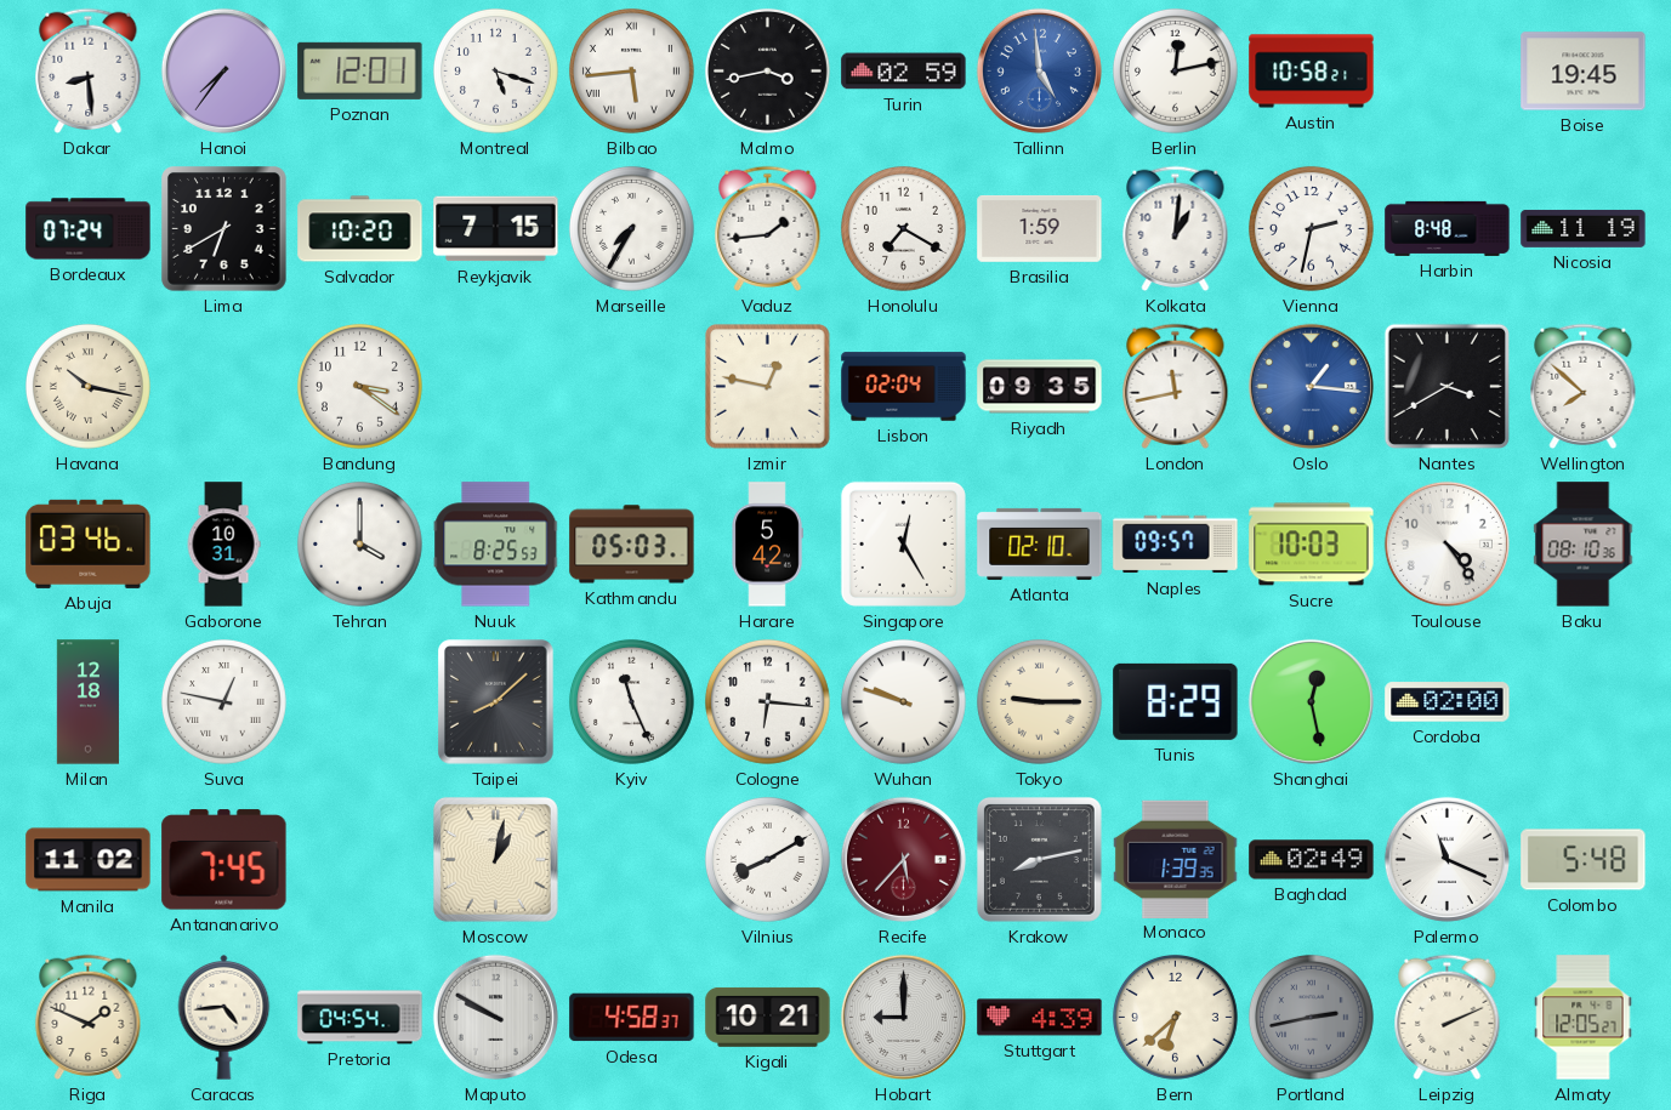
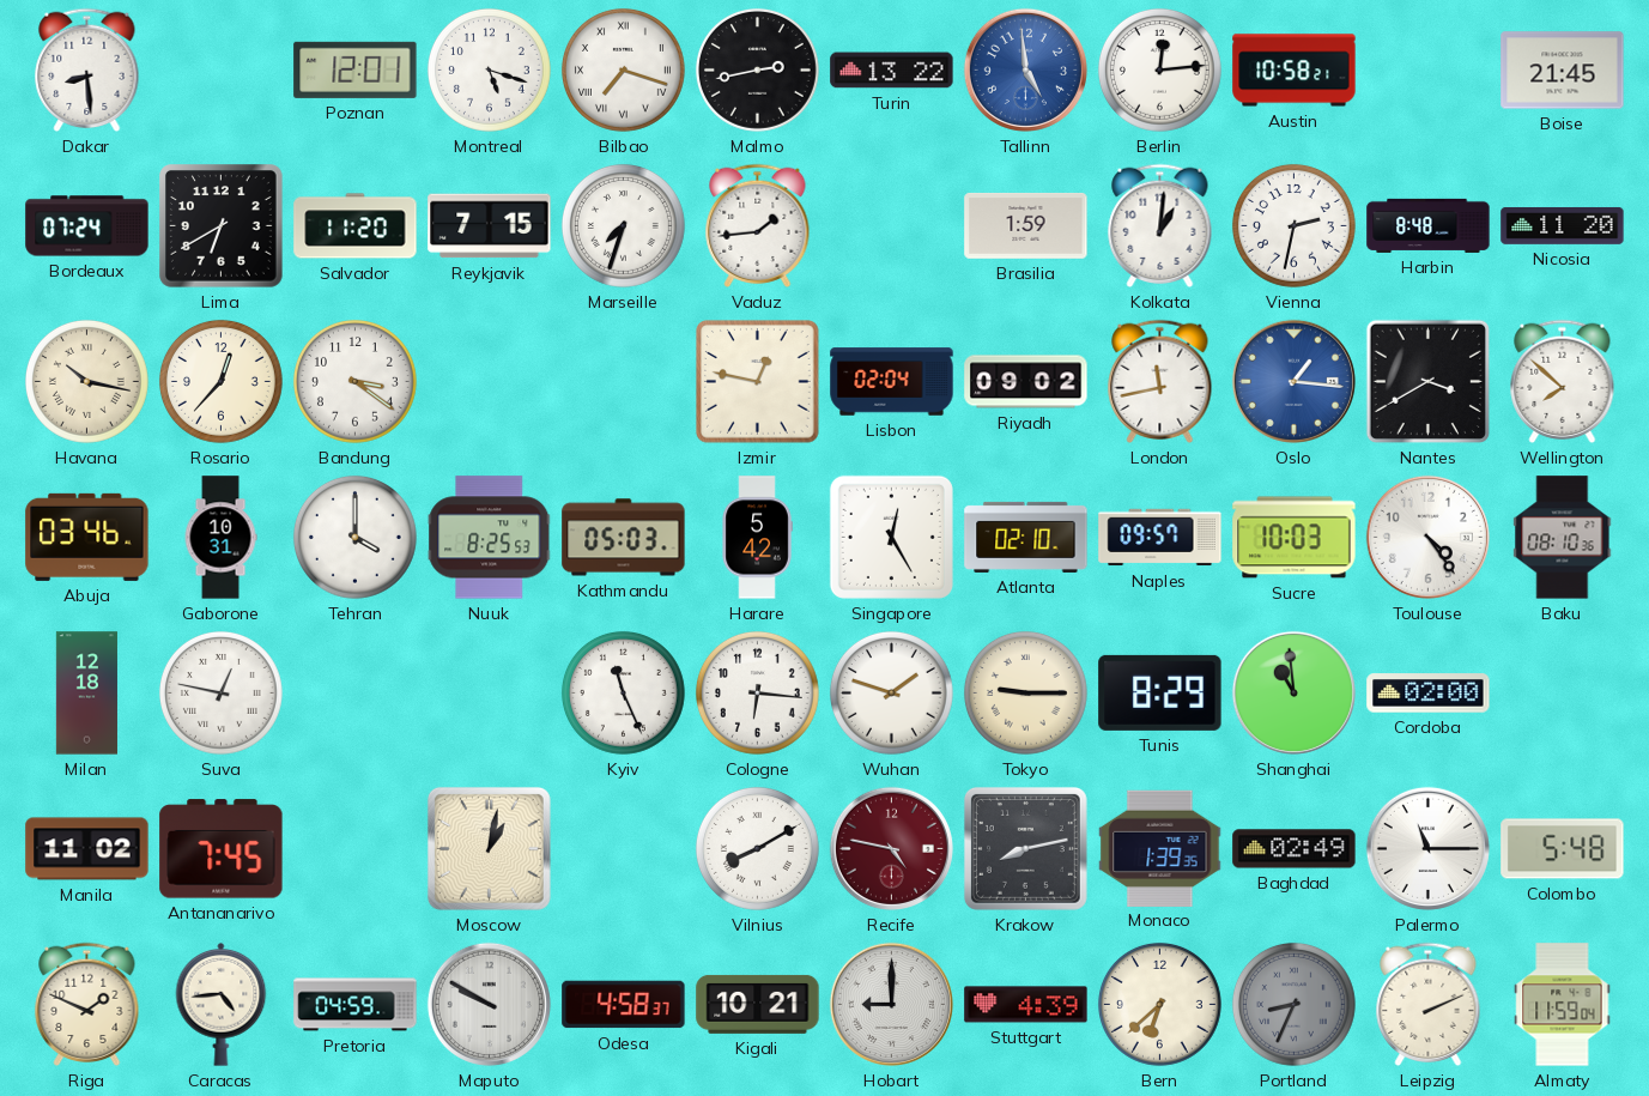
Hanoi: 7:36 -> none (223, 70)
Bilbao: 5:44 -> 7:18 (623, 69)
Malmo: 3:43 -> 2:43 (757, 69)
Turin: 02:59 -> 13:22 (892, 71)
Berlin: 12:13 -> 12:14 (1159, 69)
Boise: 19:45 -> 21:45 (1563, 71)
Salvador: 10:20 -> 11:20 (356, 226)
Marseille: 7:35 -> 7:33 (623, 225)
Honolulu: 7:20 -> none (903, 228)
Nicosia: 11:19 -> 11:20 (1563, 225)
Rosario: none -> 12:37 (220, 381)
Riyadh: 09:35 -> 09:02 (1026, 382)
Taipei: 8:08 -> none (496, 702)
Wuhan: 9:48 -> 1:48 (891, 692)
Shanghai: 12:28 -> 10:59 (1293, 692)
Recife: 5:37 -> 4:47 (891, 848)
Palermo: 11:19 -> 11:15 (1427, 848)
Pretoria: 04:54 -> 04:59 (356, 1005)
Portland: 2:43 -> 8:34 (1293, 1004)
Almaty: 12:05 -> 11:59 (1563, 1005)
